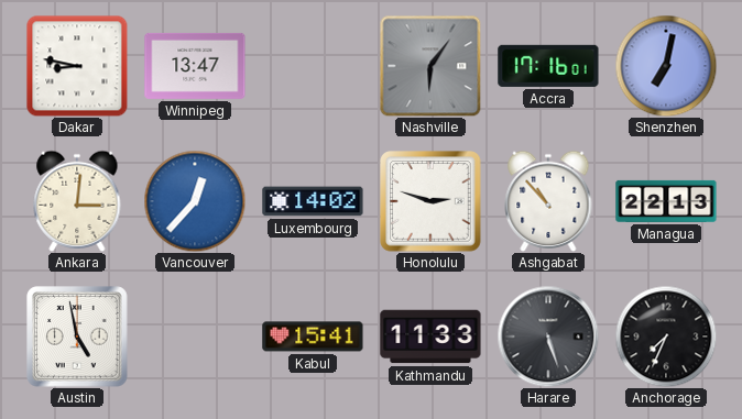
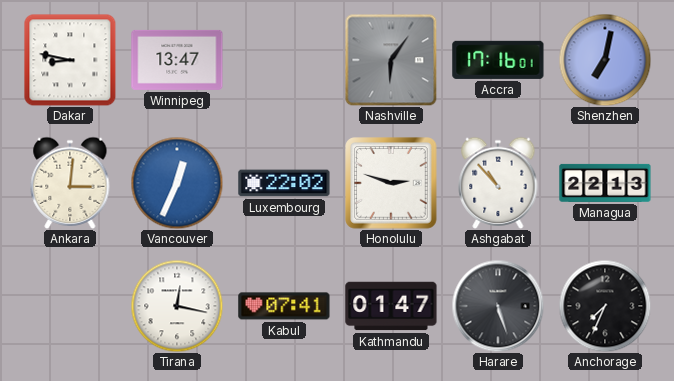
Vancouver: 12:37 -> 12:34 (177, 183)
Luxembourg: 14:02 -> 22:02 (284, 183)
Austin: 4:58 -> none (77, 337)
Tirana: none -> 12:17 (177, 306)
Kabul: 15:41 -> 07:41 (284, 306)
Kathmandu: 11:33 -> 01:47 (391, 306)
